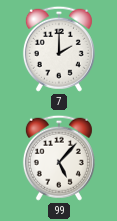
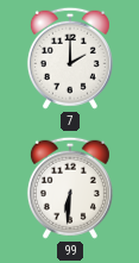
99: 5:07 -> 6:31 (70, 188)
